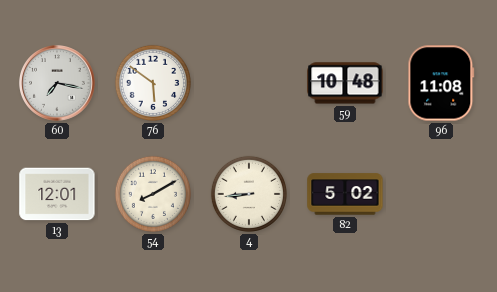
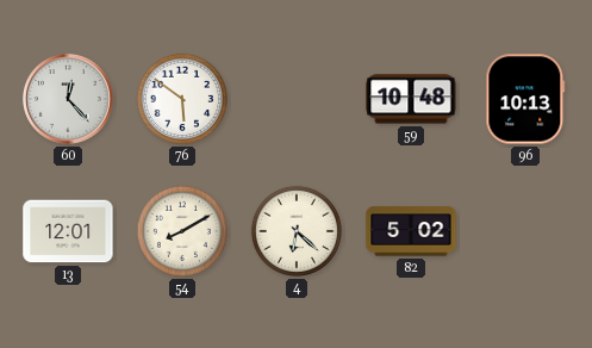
60: 7:17 -> 12:23 (69, 100)
96: 11:08 -> 10:13 (525, 99)
4: 8:44 -> 6:22 (297, 231)
